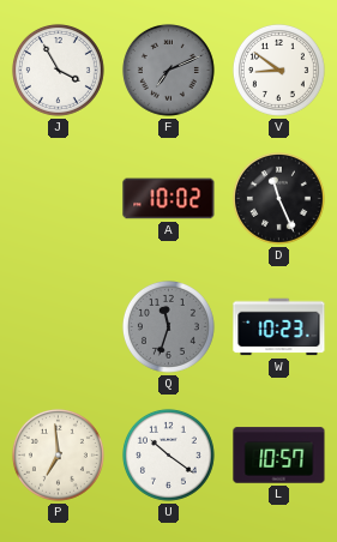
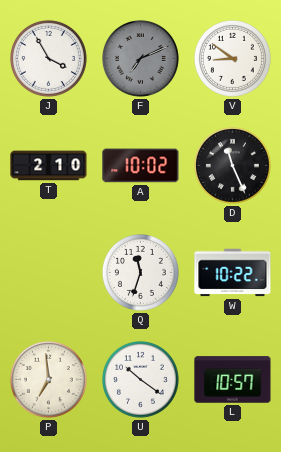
T: none -> 2:10 (49, 166)
Q dial: grey -> white (140, 272)
W: 10:23 -> 10:22 (233, 273)
